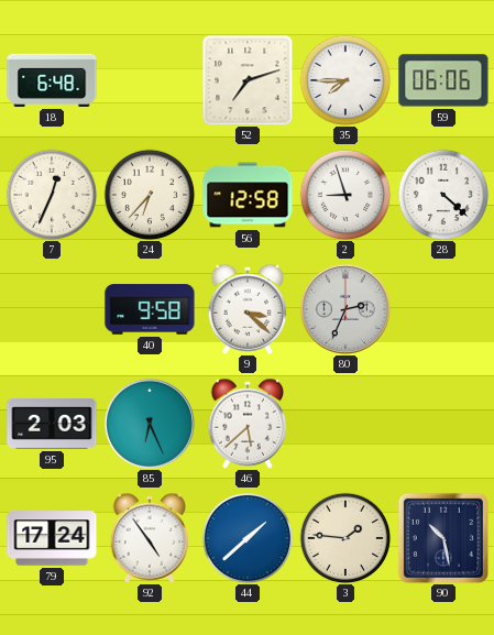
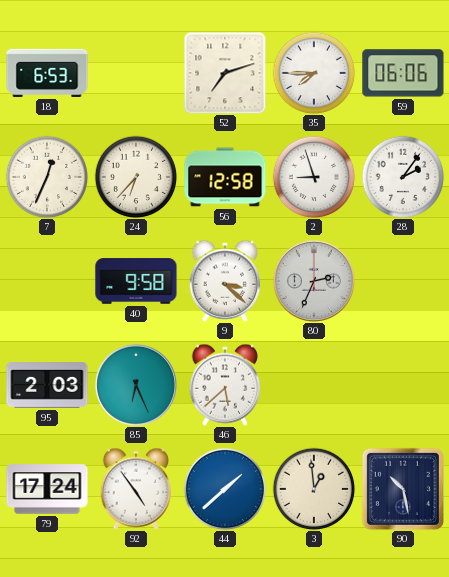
18: 6:48 -> 6:53 (47, 73)
28: 4:22 -> 2:06 (403, 177)
3: 1:46 -> 12:59 (314, 489)
